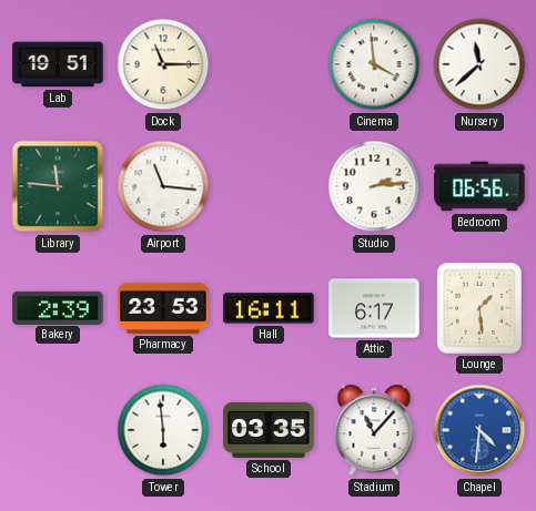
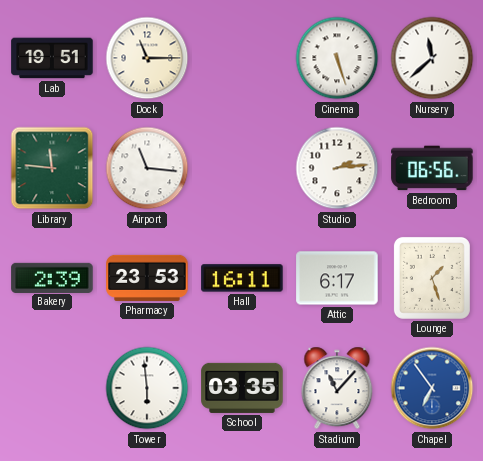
Cinema: 3:59 -> 5:27 (337, 58)
Lounge: 1:29 -> 1:27 (432, 278)
Chapel: 4:31 -> 6:54 (432, 388)
